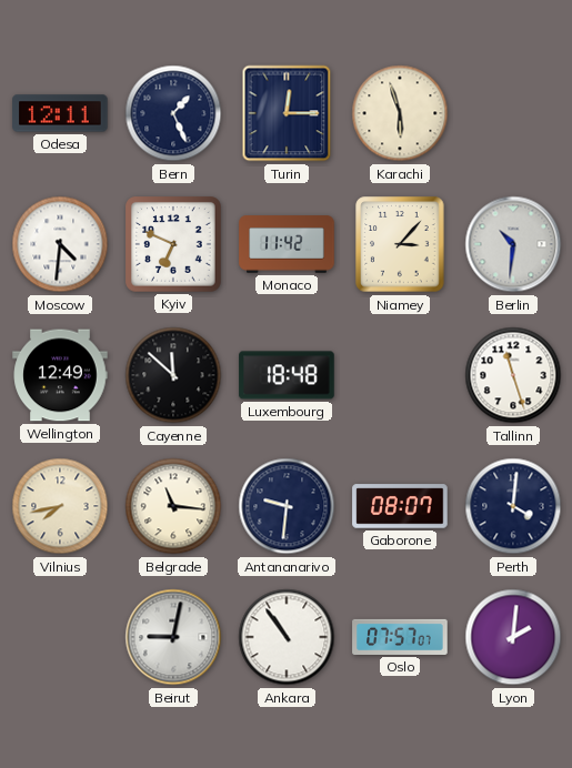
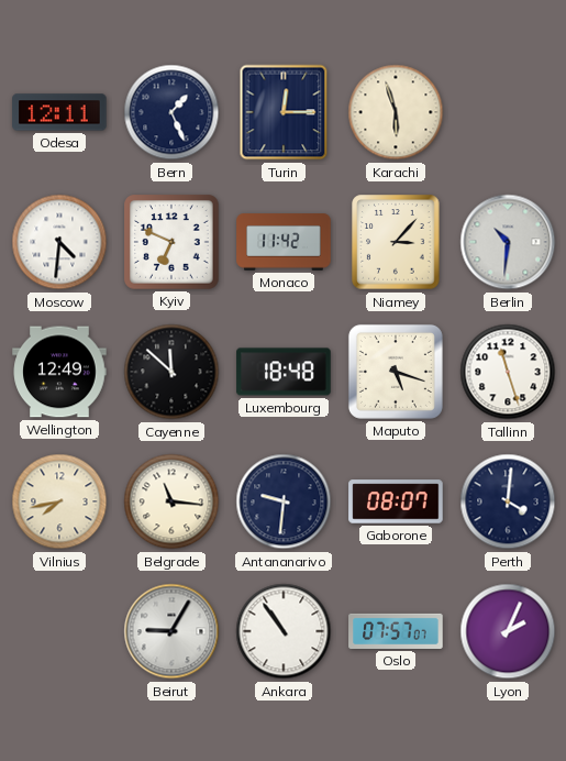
Maputo: none -> 5:18 (396, 372)
Beirut: 9:02 -> 9:05 (171, 631)
Lyon: 2:01 -> 2:04 (508, 631)
